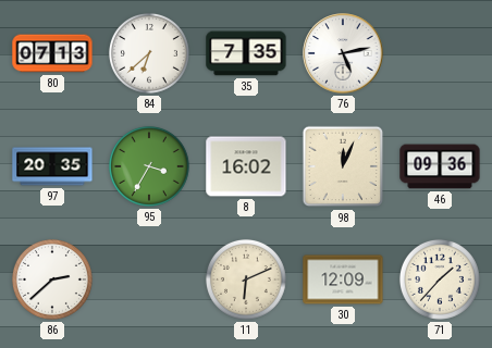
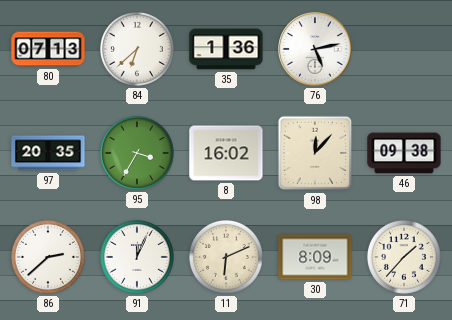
35: 7:35 -> 1:36 (226, 49)
98: 12:04 -> 12:07 (315, 153)
46: 09:36 -> 09:38 (404, 153)
91: none -> 12:04 (137, 257)
30: 12:09 -> 8:09 (315, 257)
